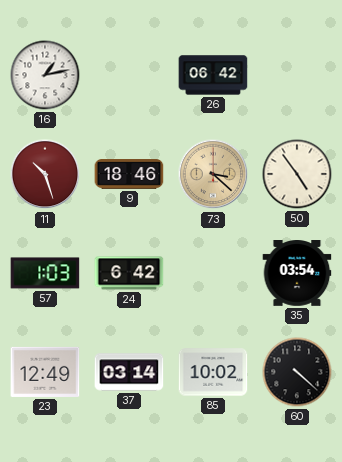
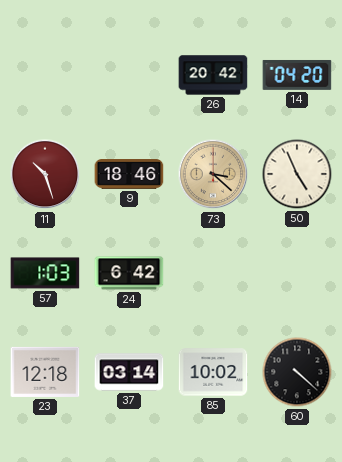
16: 1:13 -> none (45, 75)
26: 06:42 -> 20:42 (213, 75)
14: none -> 04:20 (297, 75)
50: 4:54 -> 4:56 (297, 174)
35: 03:54 -> none (297, 273)
23: 12:49 -> 12:18 (45, 372)
